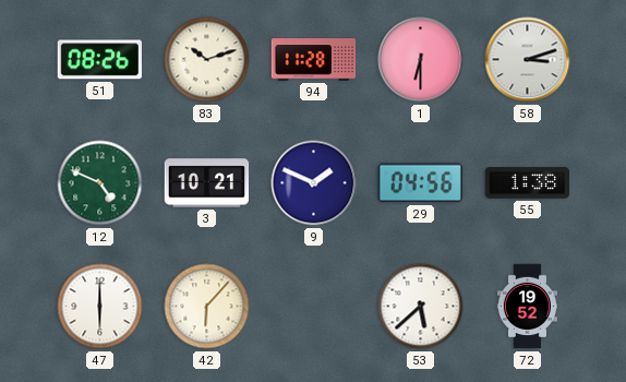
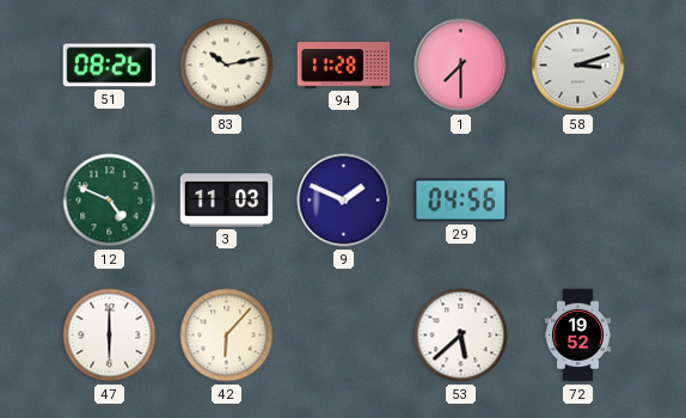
83: 10:12 -> 10:13 (227, 66)
1: 6:30 -> 7:30 (461, 66)
3: 10:21 -> 11:03 (227, 201)
55: 1:38 -> none (528, 183)
